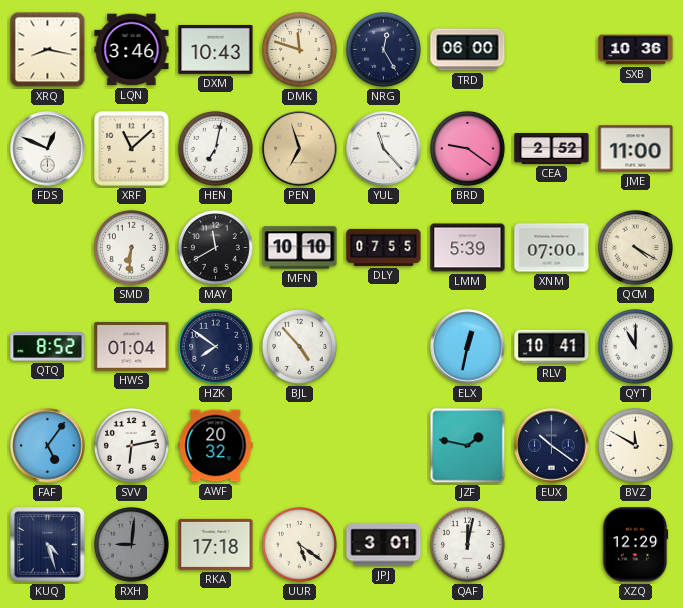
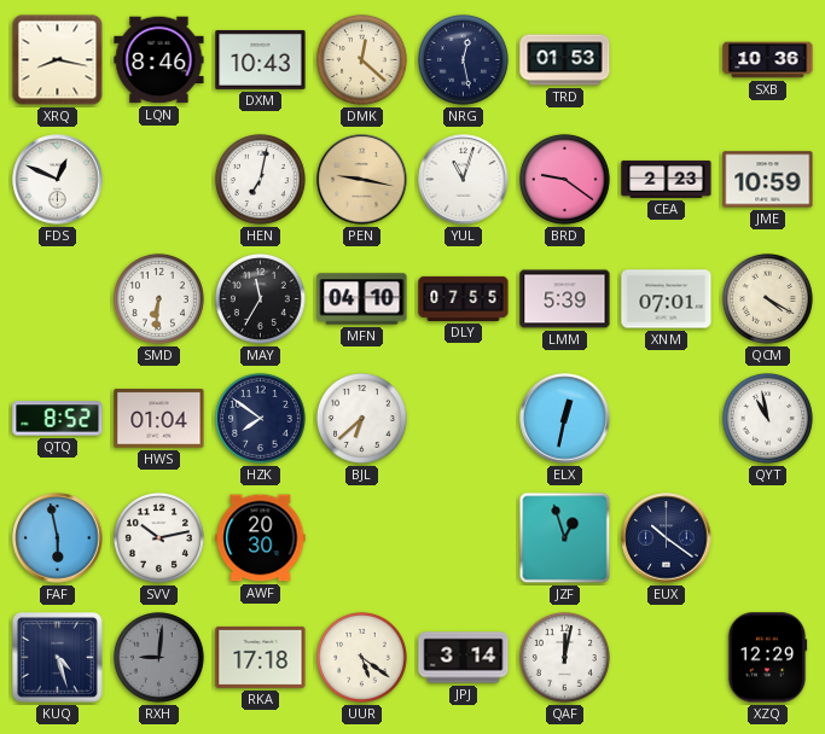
LQN: 3:46 -> 8:46 (159, 60)
DMK: 11:48 -> 12:22 (361, 59)
NRG: 12:25 -> 12:28 (463, 59)
TRD: 06:00 -> 01:53 (565, 60)
XRF: 11:08 -> none (132, 149)
PEN: 6:57 -> 9:17 (362, 180)
YUL: 11:23 -> 11:03 (464, 180)
CEA: 2:52 -> 2:23 (667, 179)
JME: 11:00 -> 10:59 (768, 180)
MAY: 11:40 -> 11:35 (260, 298)
MFN: 10:10 -> 04:10 (362, 299)
XNM: 07:00 -> 07:01 (667, 299)
BJL: 4:53 -> 6:38 (361, 418)
RLV: 10:41 -> none (552, 347)
QYT: 11:00 -> 10:58 (767, 418)
FAF: 5:06 -> 5:58 (58, 538)
SVV: 6:13 -> 10:13 (158, 537)
AWF: 20:32 -> 20:30 (261, 538)
JZF: 1:47 -> 12:57 (565, 538)
BVZ: 11:50 -> none (635, 445)
JPJ: 3:01 -> 3:14 (464, 658)
